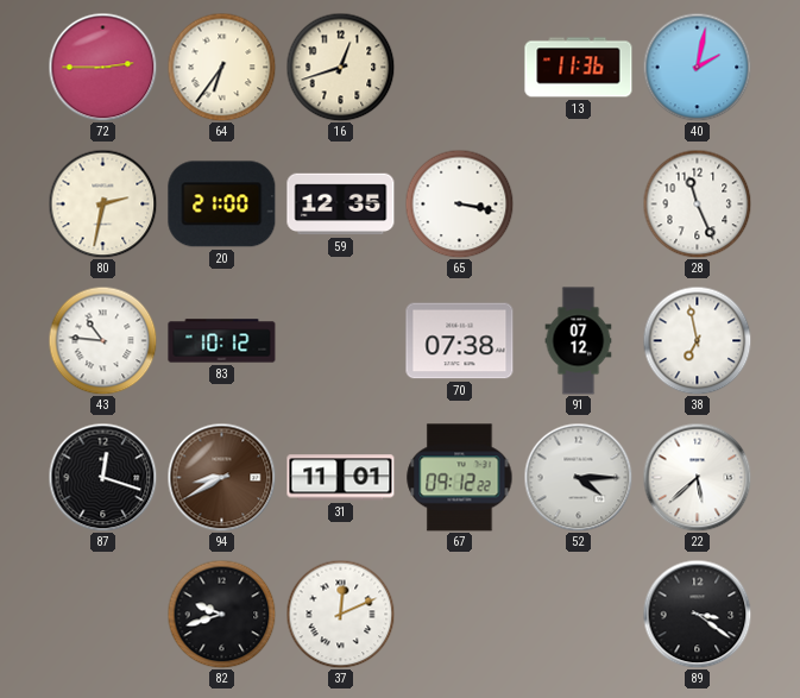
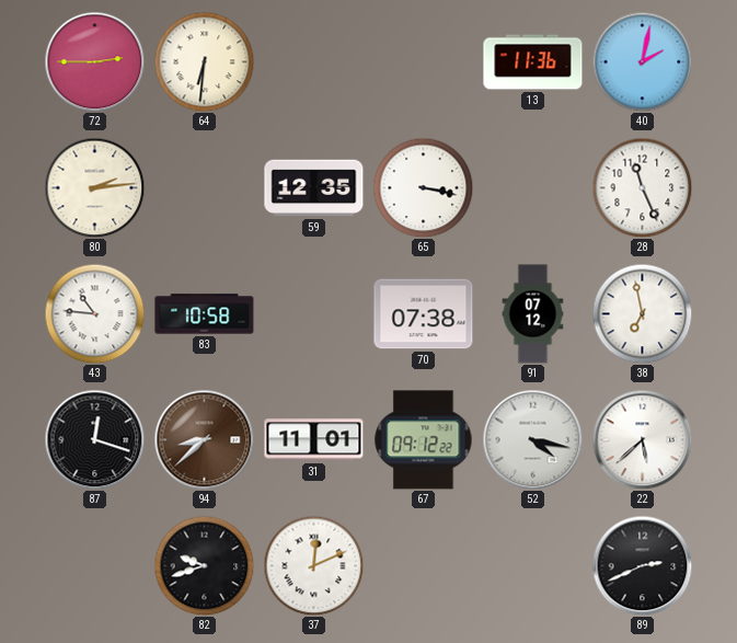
64: 6:36 -> 6:31 (204, 61)
16: 12:42 -> none (340, 67)
80: 2:32 -> 2:14 (94, 187)
20: 21:00 -> none (222, 205)
83: 10:12 -> 10:58 (205, 314)
94: 8:40 -> 8:38 (204, 439)
52: 4:15 -> 4:17 (532, 439)
89: 3:21 -> 2:41 (642, 565)
